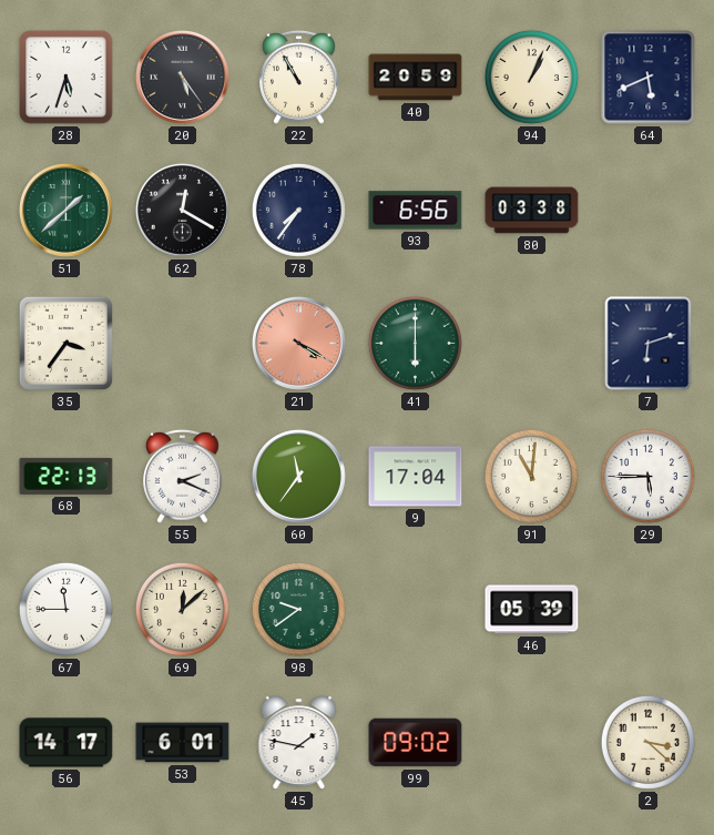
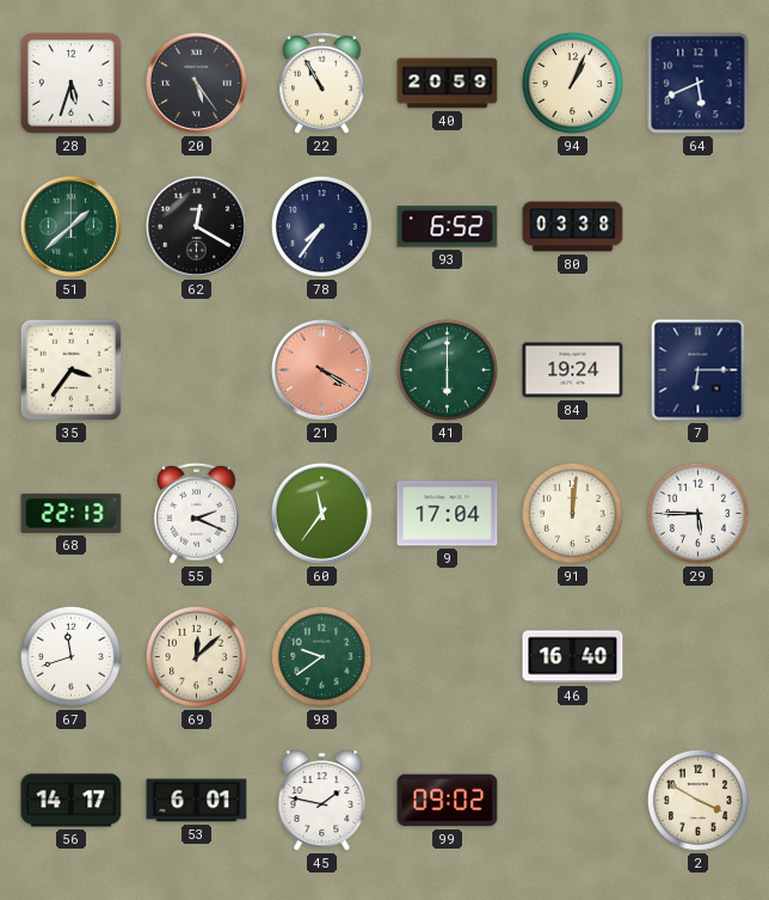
93: 6:56 -> 6:52 (448, 227)
84: none -> 19:24 (573, 371)
7: 6:12 -> 6:15 (699, 371)
91: 11:01 -> 12:01 (572, 513)
67: 11:45 -> 11:42 (70, 656)
46: 05:39 -> 16:40 (573, 657)
2: 3:22 -> 3:50 (697, 800)
